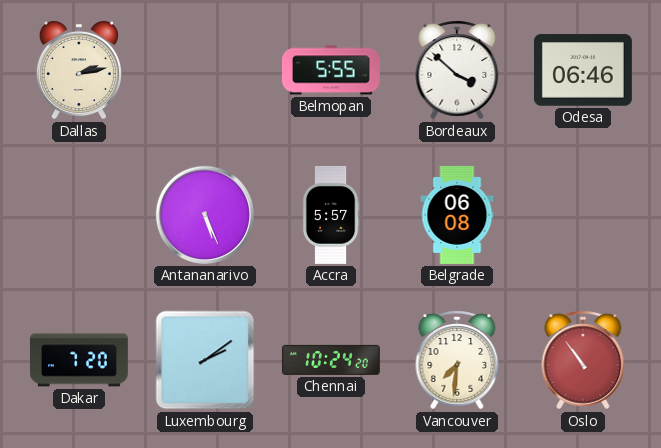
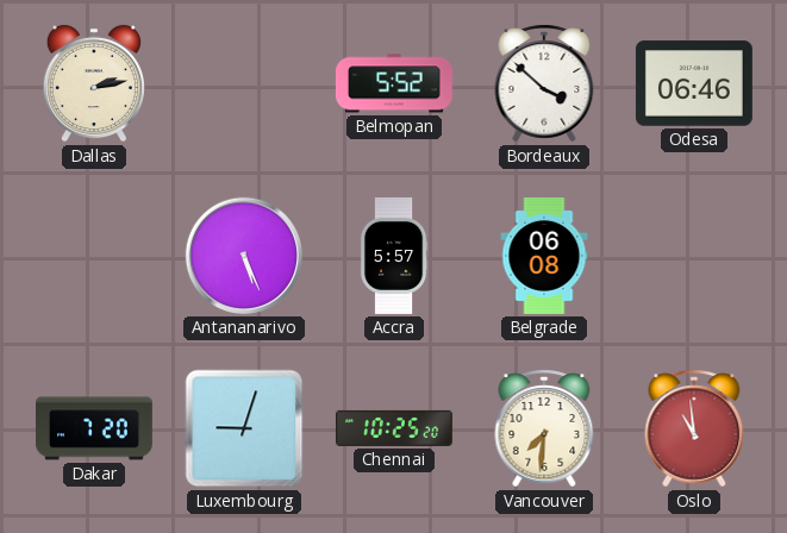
Belmopan: 5:55 -> 5:52 (394, 83)
Luxembourg: 2:09 -> 9:03 (244, 428)
Chennai: 10:24 -> 10:25 (394, 428)
Oslo: 10:54 -> 10:59 (694, 428)
